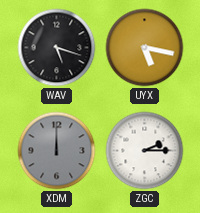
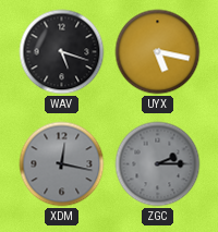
XDM: 12:00 -> 12:17 (62, 164)
ZGC dial: white -> grey (158, 164)
